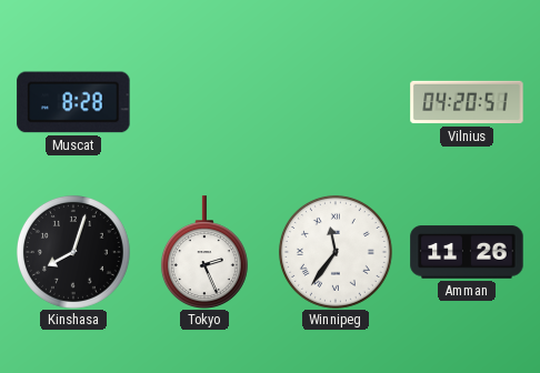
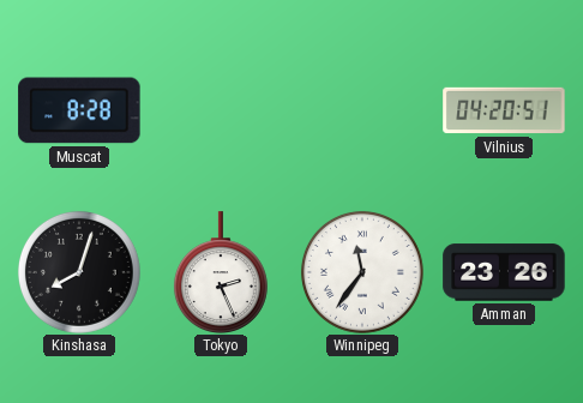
Amman: 11:26 -> 23:26 (504, 272)
